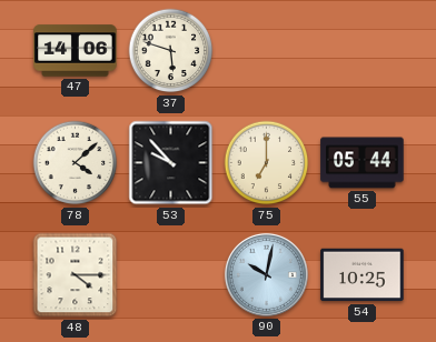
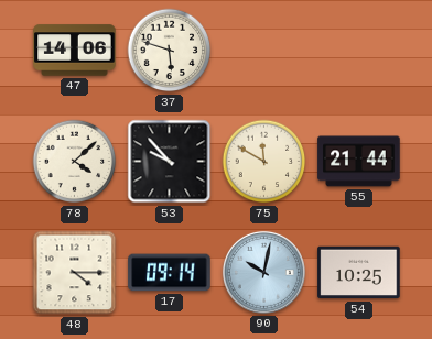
75: 7:00 -> 11:50 (264, 162)
55: 05:44 -> 21:44 (359, 162)
17: none -> 09:14 (170, 273)
